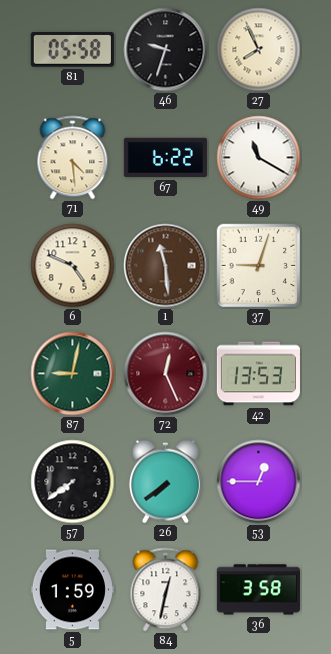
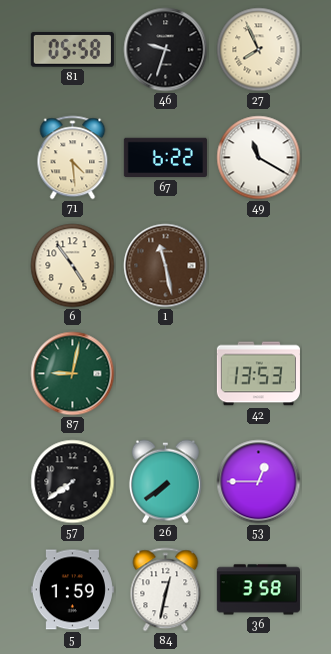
6: 4:49 -> 4:54 (73, 266)
1: 11:29 -> 11:28 (166, 266)
37: 9:03 -> none (259, 266)
72: 12:26 -> none (166, 374)
